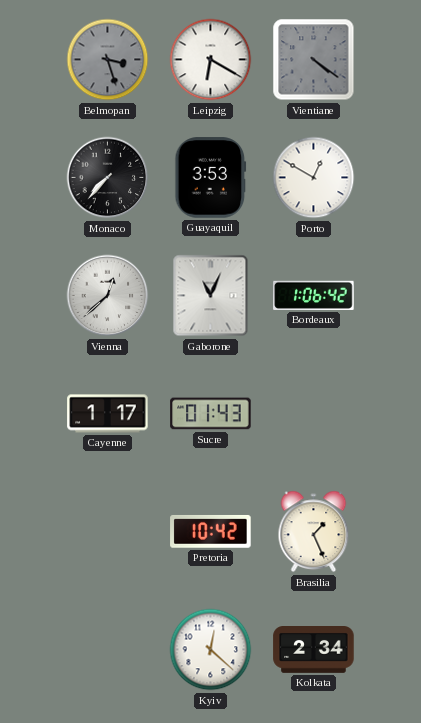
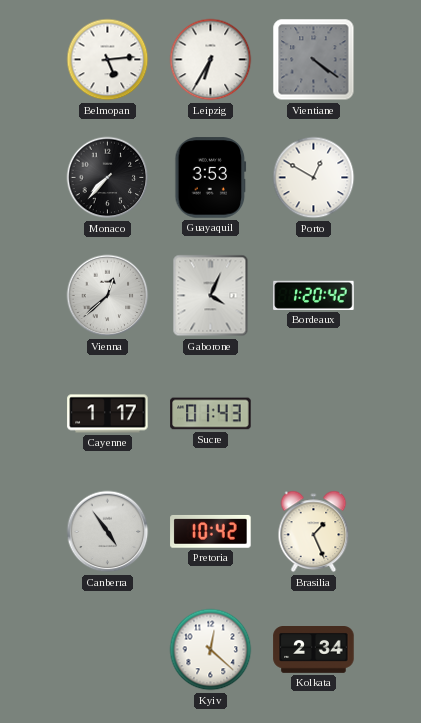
Belmopan: 3:27 -> 5:14 (108, 60)
Belmopan dial: grey -> white (108, 60)
Leipzig: 6:20 -> 6:35 (211, 60)
Gaborone: 11:04 -> 4:04 (211, 296)
Bordeaux: 1:06 -> 1:20 (314, 295)
Canberra: none -> 4:54 (108, 532)
